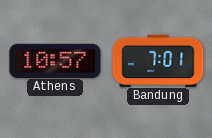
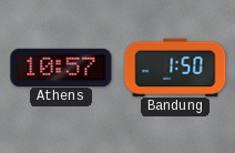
Bandung: 7:01 -> 1:50 (175, 67)
